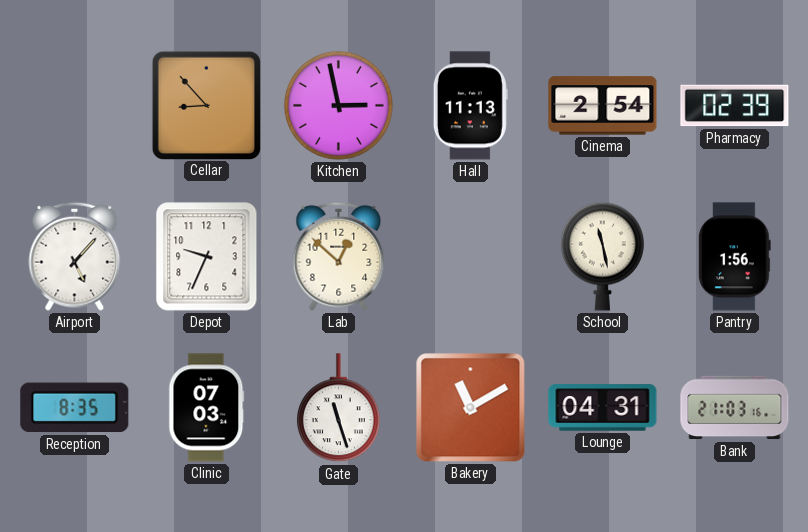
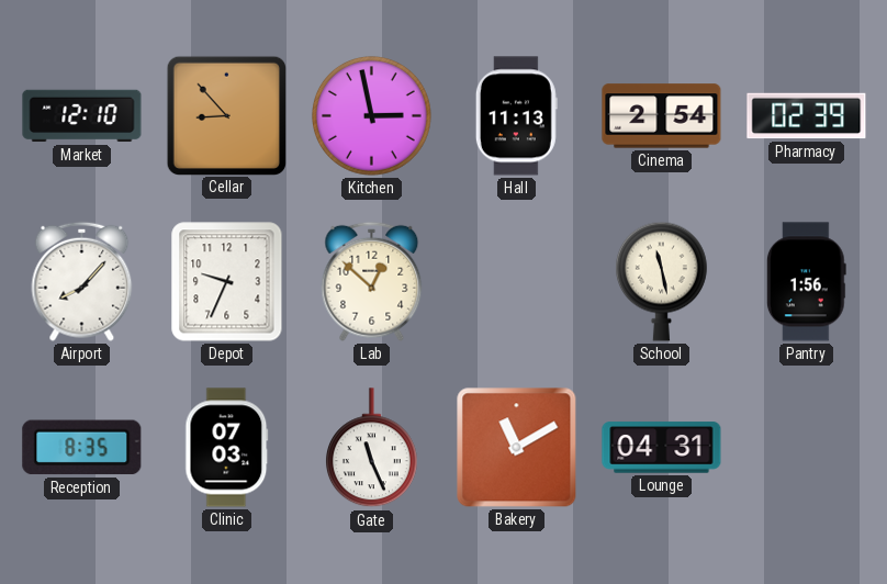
Market: none -> 12:10 (82, 116)
Airport: 5:07 -> 8:07 (82, 281)
Gate: 11:27 -> 11:26 (371, 448)
Bank: 21:03 -> none (735, 408)
